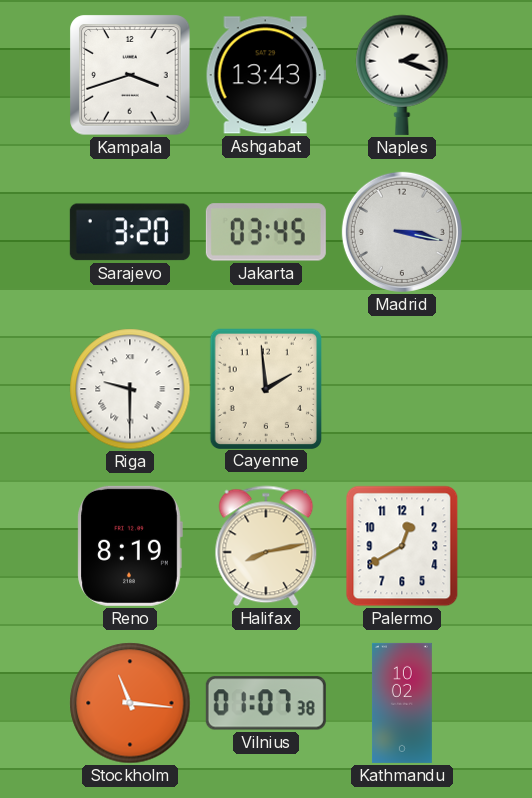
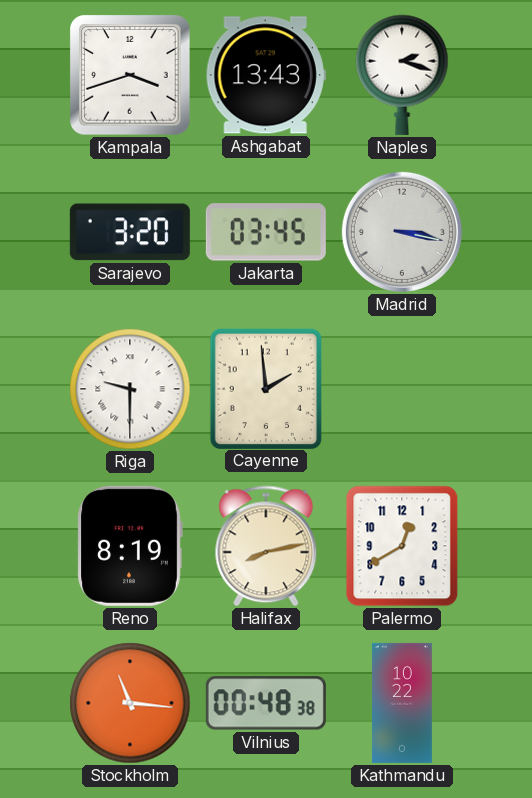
Vilnius: 01:07 -> 00:48 (266, 703)
Kathmandu: 10:02 -> 10:22 (402, 703)
